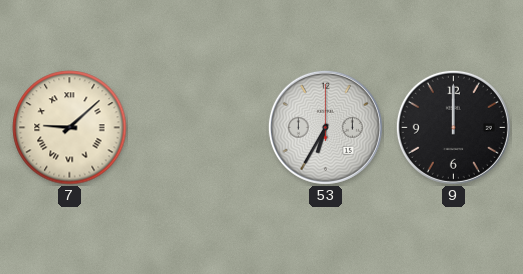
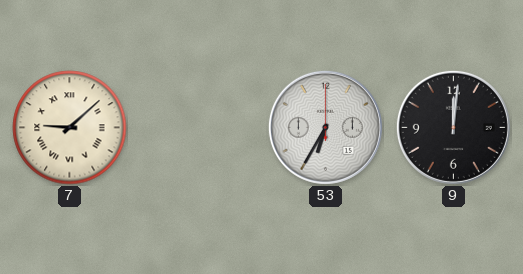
9: 12:00 -> 12:01 (453, 127)
